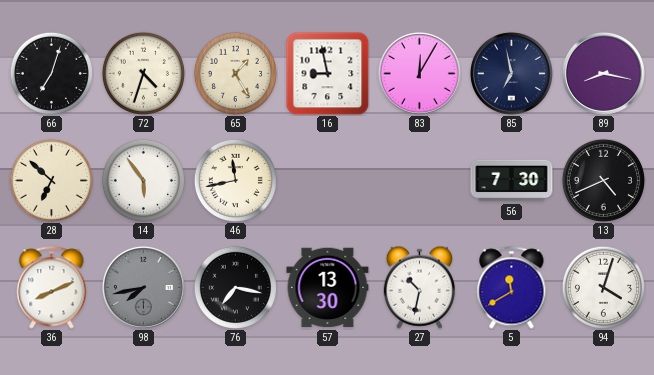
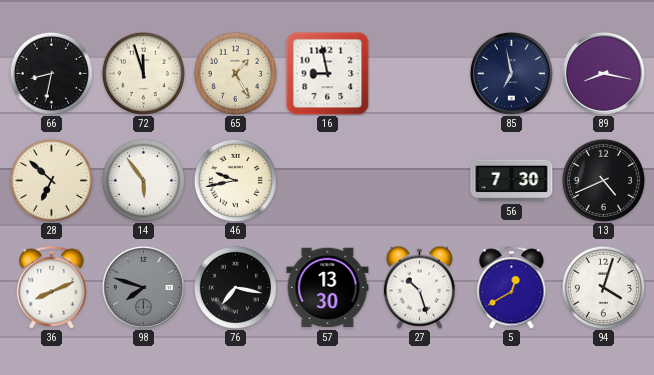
66: 7:03 -> 8:32 (51, 73)
72: 4:33 -> 11:57 (143, 73)
83: 12:05 -> none (419, 73)
46: 11:43 -> 9:43 (235, 180)
98: 7:43 -> 7:48 (143, 287)
27: 10:32 -> 10:27 (420, 287)
5: 11:40 -> 12:40 (512, 288)
